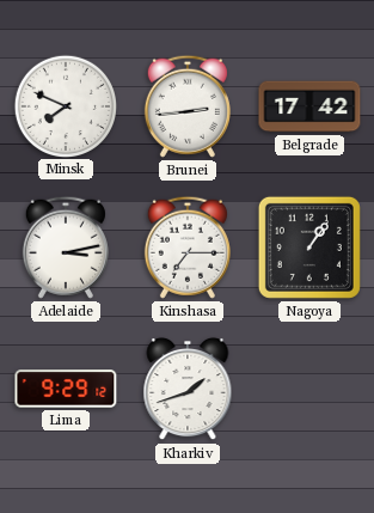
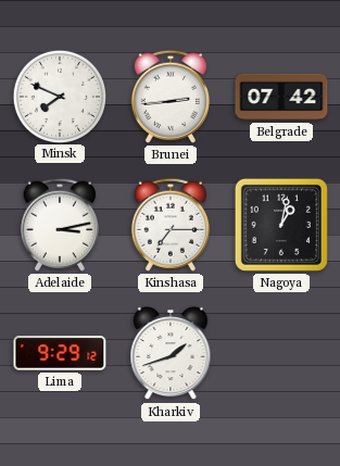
Belgrade: 17:42 -> 07:42 (281, 97)
Nagoya: 1:06 -> 1:02 (281, 225)
